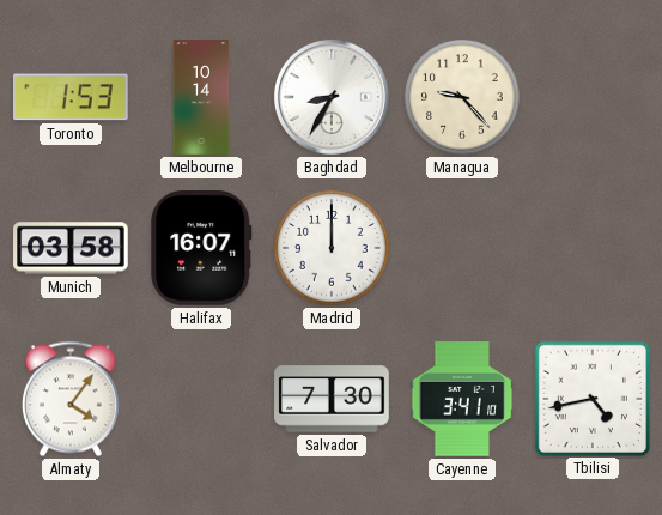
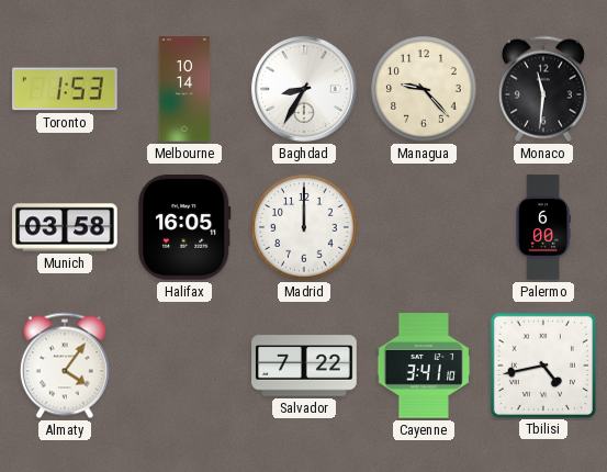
Monaco: none -> 11:31 (543, 89)
Halifax: 16:07 -> 16:05 (184, 228)
Palermo: none -> 6:00 (543, 227)
Salvador: 7:30 -> 7:22 (304, 366)
